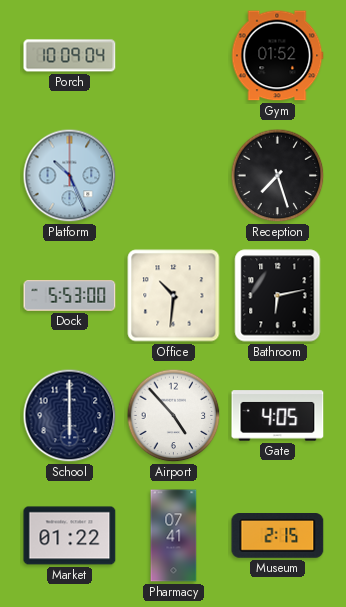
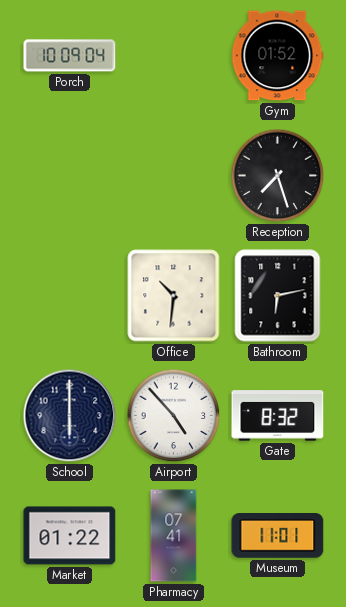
Platform: 10:26 -> none (70, 176)
Dock: 5:53 -> none (70, 296)
Gate: 4:05 -> 8:32 (278, 416)
Museum: 2:15 -> 11:01 (278, 536)
